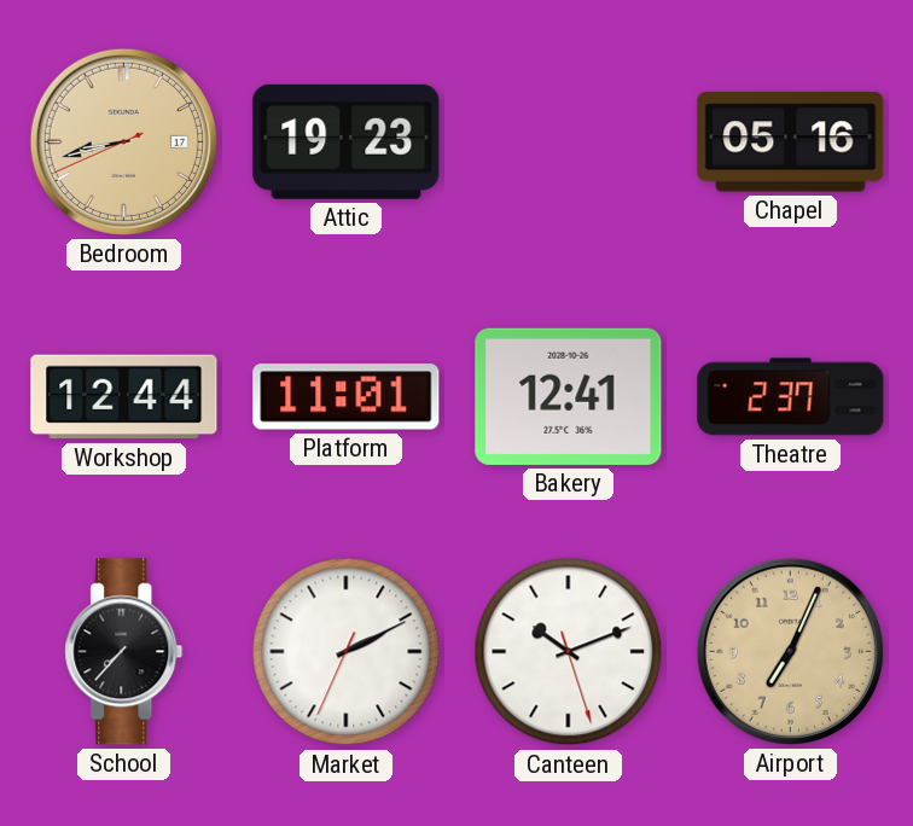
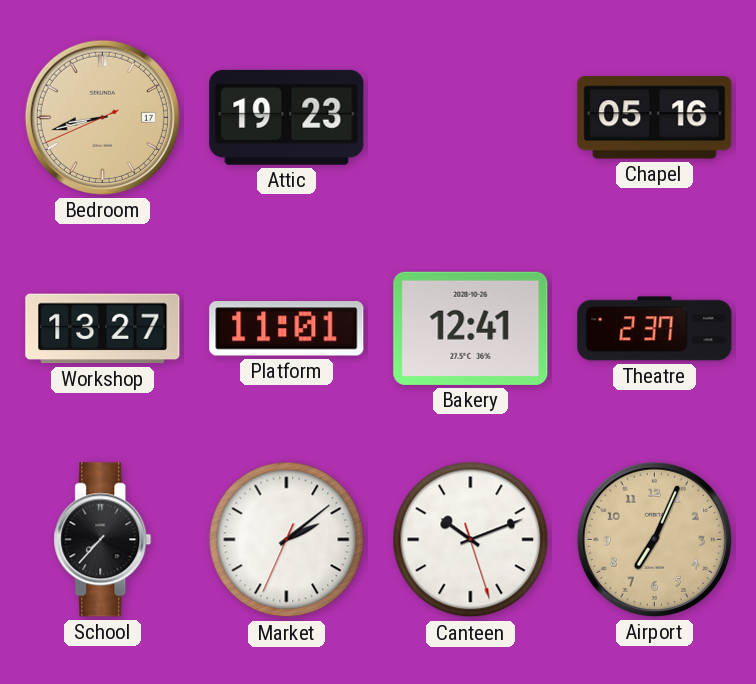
Workshop: 12:44 -> 13:27 (103, 329)
Market: 2:10 -> 2:08 (287, 540)
